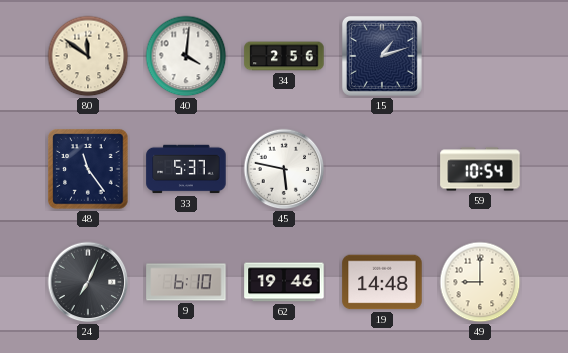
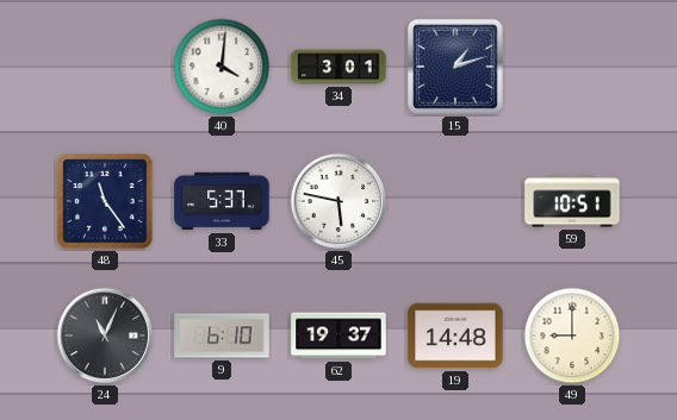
80: 11:51 -> none (88, 56)
34: 2:56 -> 3:01 (338, 67)
59: 10:54 -> 10:51 (572, 201)
24: 7:04 -> 11:04 (105, 336)
62: 19:46 -> 19:37 (338, 336)
